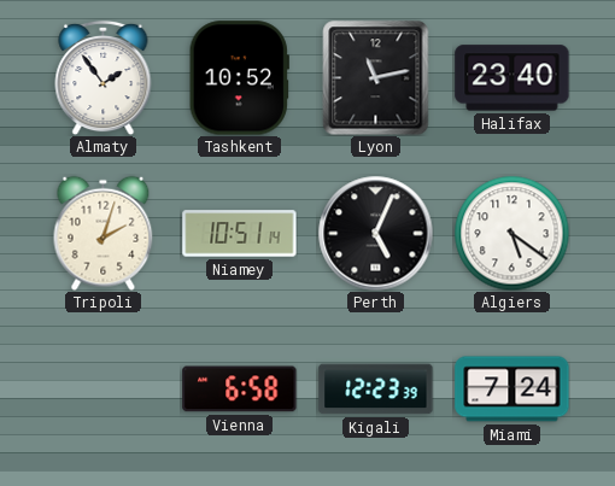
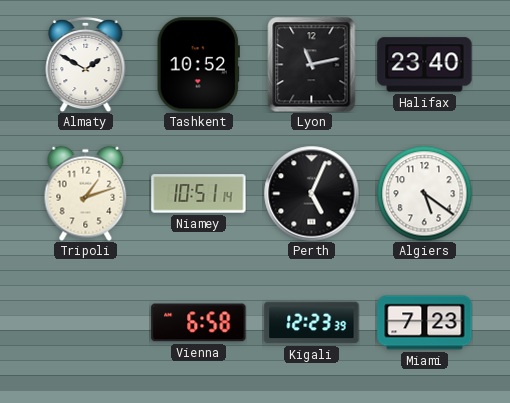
Almaty: 1:54 -> 1:50 (86, 64)
Tripoli: 2:03 -> 1:12 (86, 193)
Miami: 7:24 -> 7:23 (425, 323)
